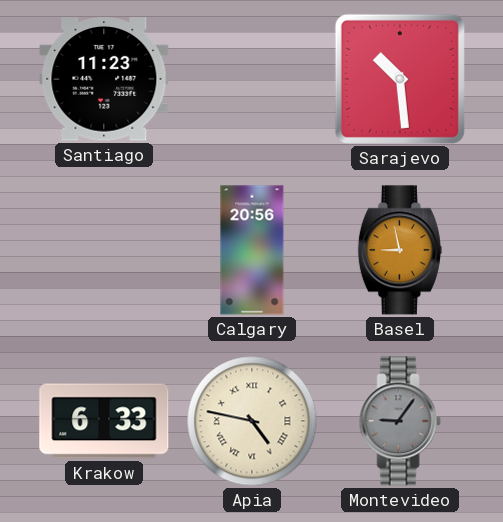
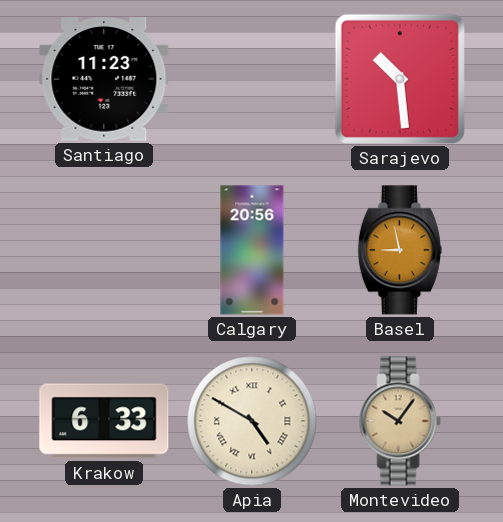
Apia: 4:47 -> 4:50 (252, 421)
Montevideo: 9:06 -> 10:06 (400, 421)
Montevideo dial: grey -> champagne (400, 421)
